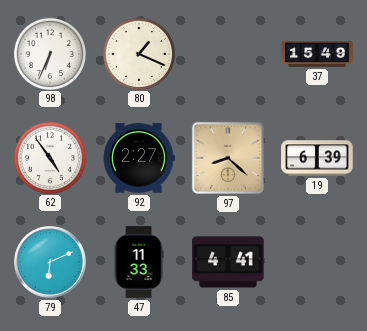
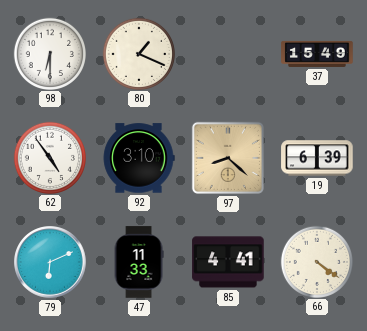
98: 6:34 -> 6:30 (49, 53)
92: 2:27 -> 3:10 (139, 158)
66: none -> 4:21 (316, 261)
